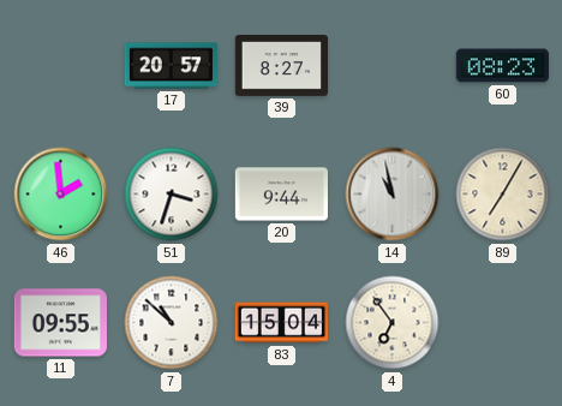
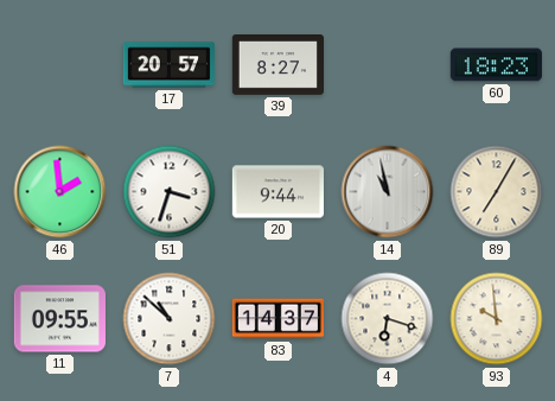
60: 08:23 -> 18:23 (496, 65)
83: 15:04 -> 14:37 (277, 319)
4: 6:54 -> 6:18 (388, 319)
93: none -> 9:59 (497, 319)
